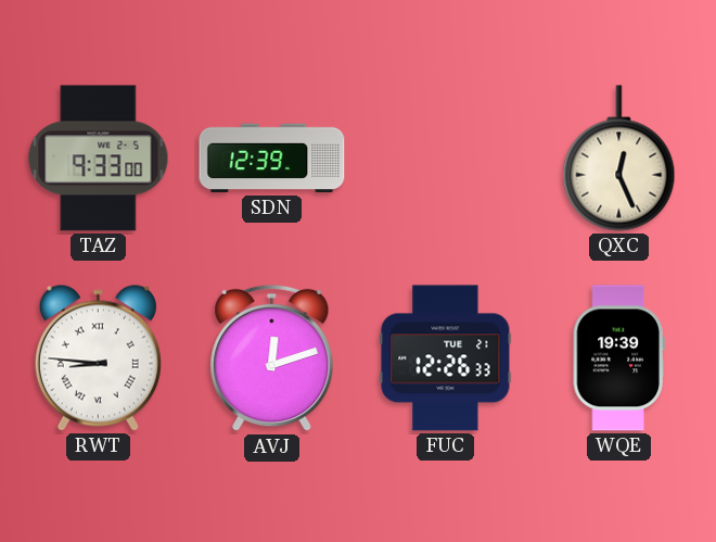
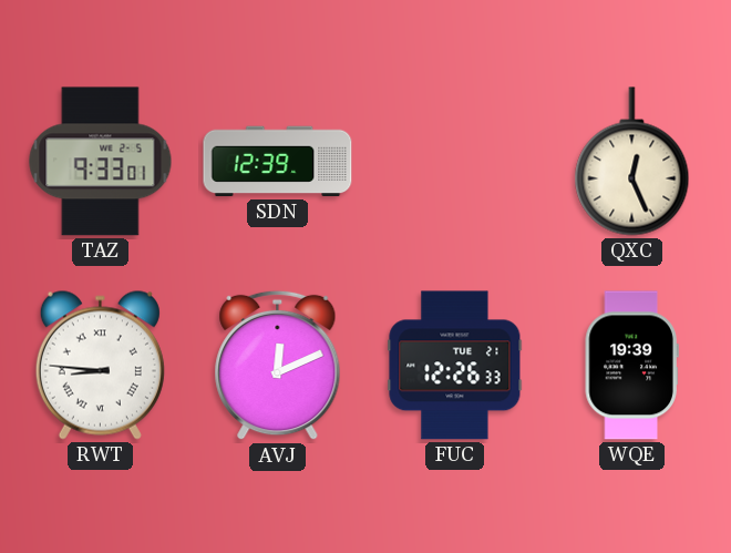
TAZ: 9:33:00 -> 9:33:01 (101, 162)
AVJ: 12:12 -> 12:11 (278, 366)
